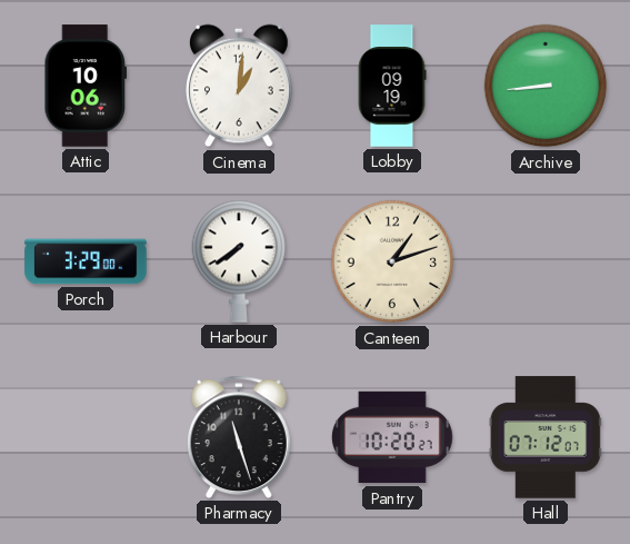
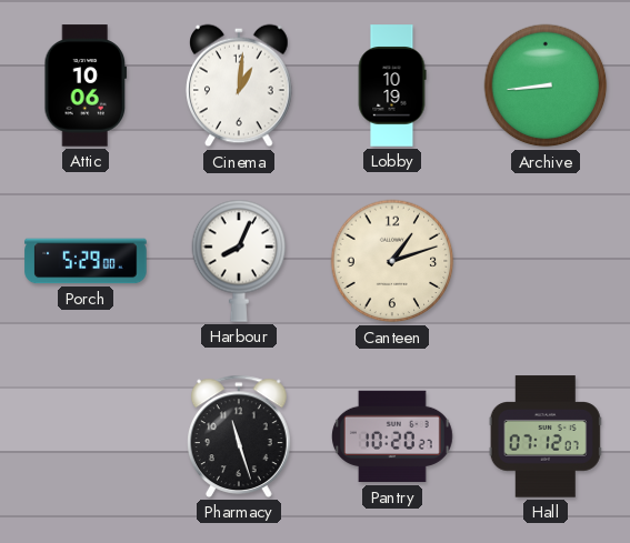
Lobby: 09:19 -> 10:19 (392, 86)
Porch: 3:29 -> 5:29 (86, 261)
Harbour: 7:39 -> 8:04 (239, 261)
